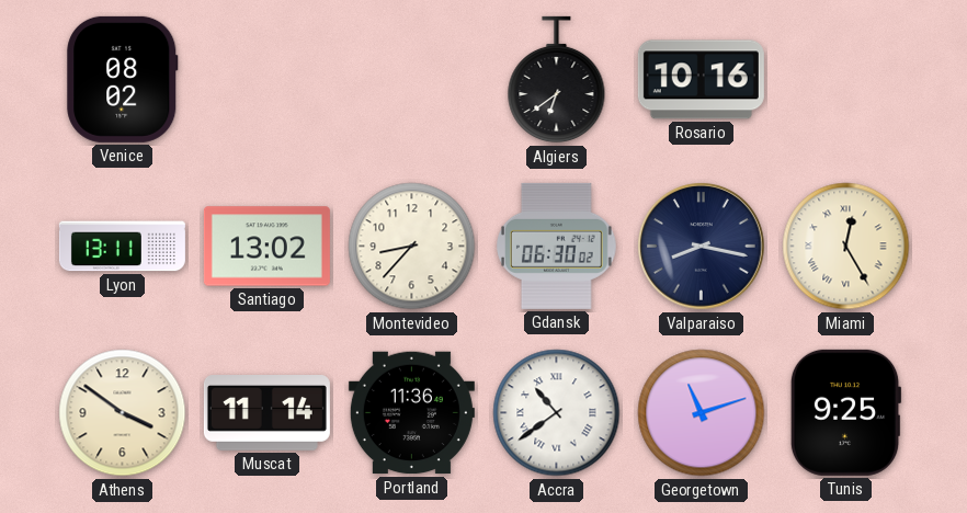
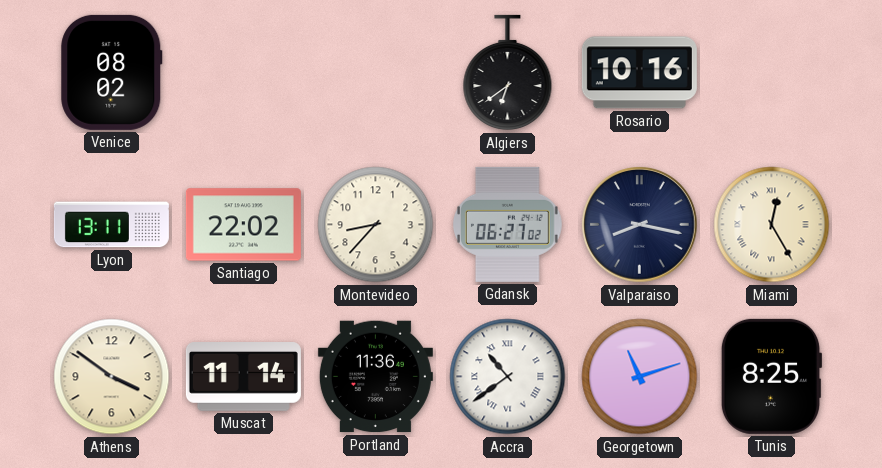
Santiago: 13:02 -> 22:02 (243, 225)
Gdansk: 06:30 -> 06:27 (507, 224)
Tunis: 9:25 -> 8:25 (771, 376)
